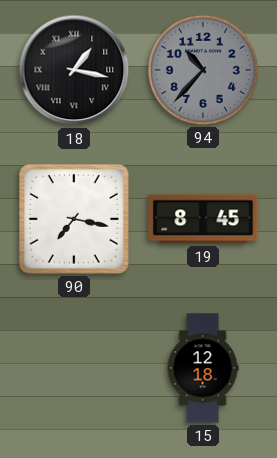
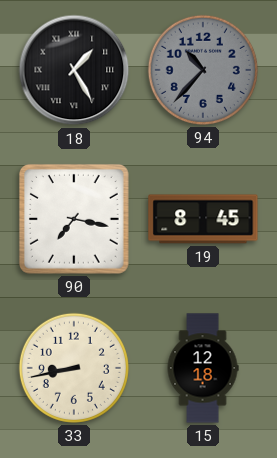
18: 1:17 -> 1:25 (74, 70)
33: none -> 8:43 (74, 368)
